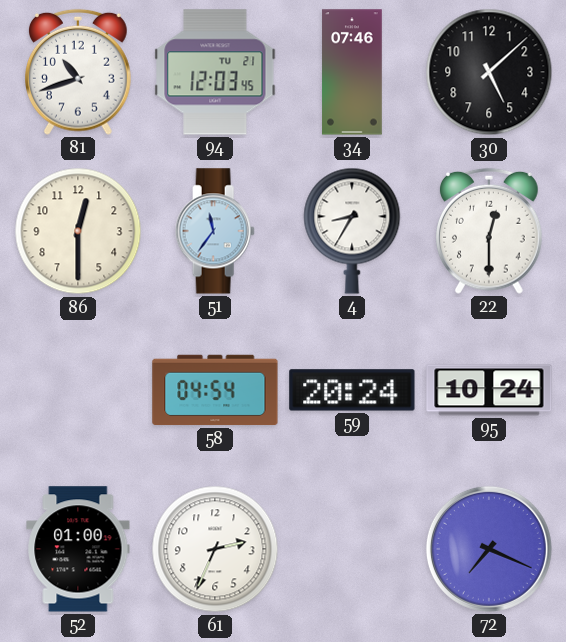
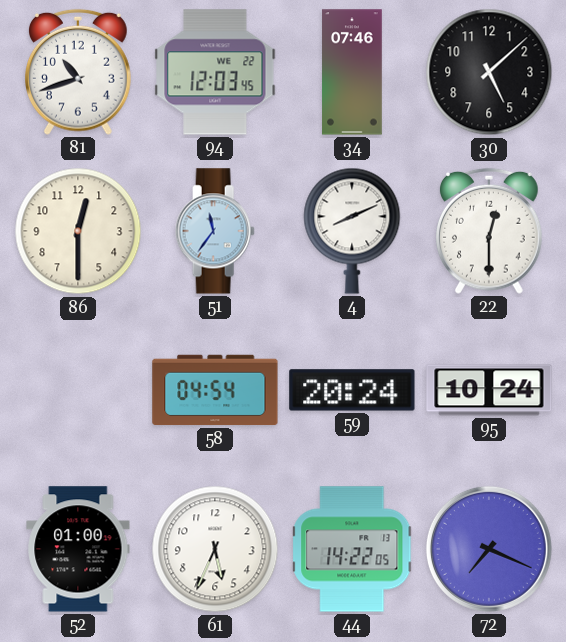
94 date: TU 21 -> WE 22 (215, 72)
4: 8:35 -> 8:11 (352, 231)
61: 2:34 -> 5:34 (215, 549)
44: none -> 14:22 (353, 549)
